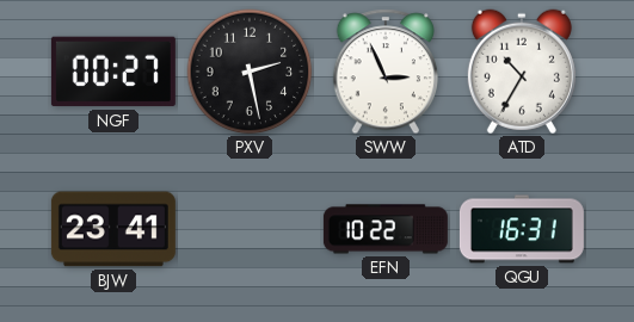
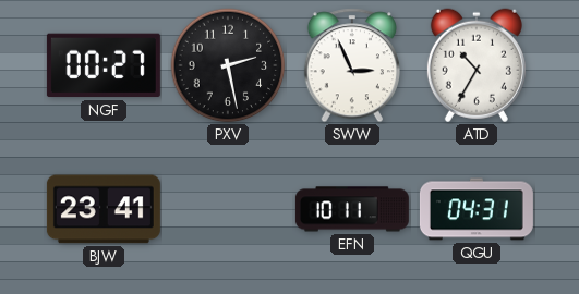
EFN: 10:22 -> 10:11 (352, 209)
QGU: 16:31 -> 04:31 (477, 209)
